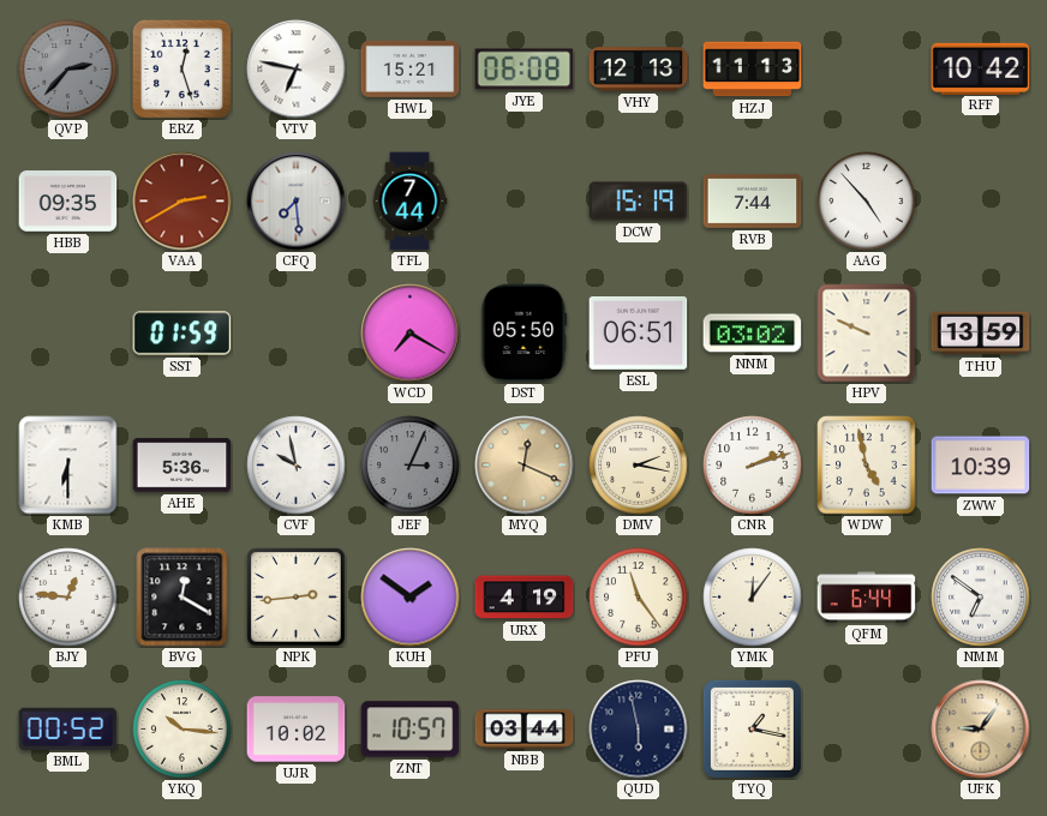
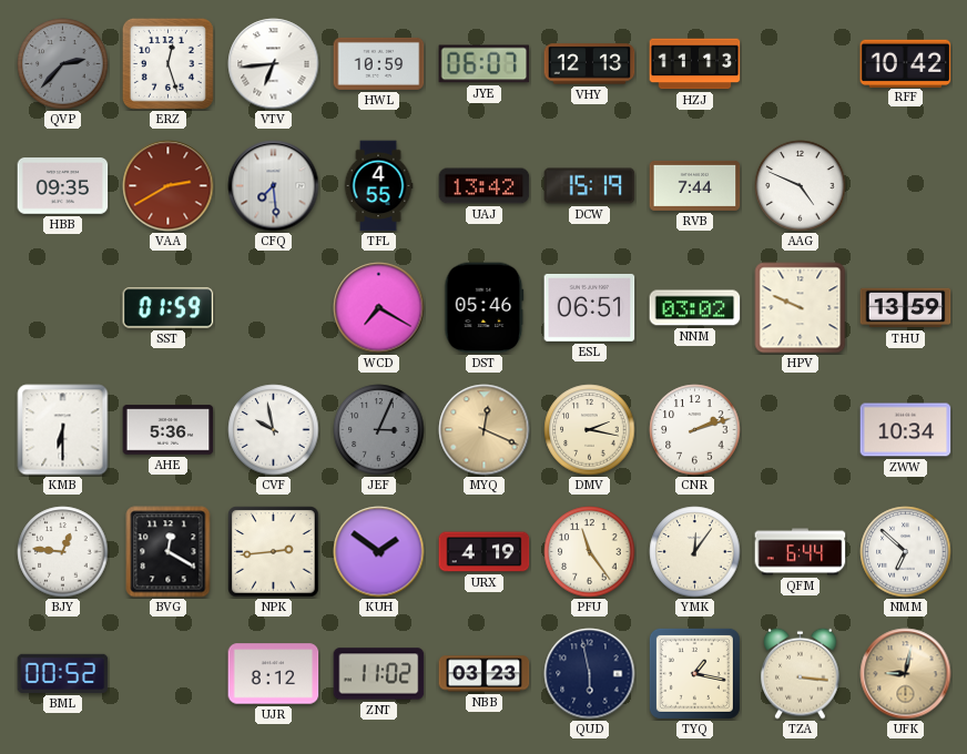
VTV: 6:47 -> 6:44 (274, 64)
HWL: 15:21 -> 10:59 (379, 63)
JYE: 06:08 -> 06:07 (485, 64)
TFL: 7:44 -> 4:55 (378, 186)
UAJ: none -> 13:42 (485, 186)
AAG: 4:53 -> 4:49 (801, 186)
DST: 05:50 -> 05:46 (485, 308)
WDW: 4:58 -> none (867, 466)
ZWW: 10:39 -> 10:34 (906, 430)
NMM: 6:51 -> 6:52 (906, 552)
YKQ: 10:16 -> none (183, 730)
UJR: 10:02 -> 8:12 (274, 674)
ZNT: 10:57 -> 11:02 (379, 674)
NBB: 03:44 -> 03:23 (485, 674)
TZA: none -> 3:16 (801, 673)
UFK: 9:06 -> 9:02 (906, 674)
